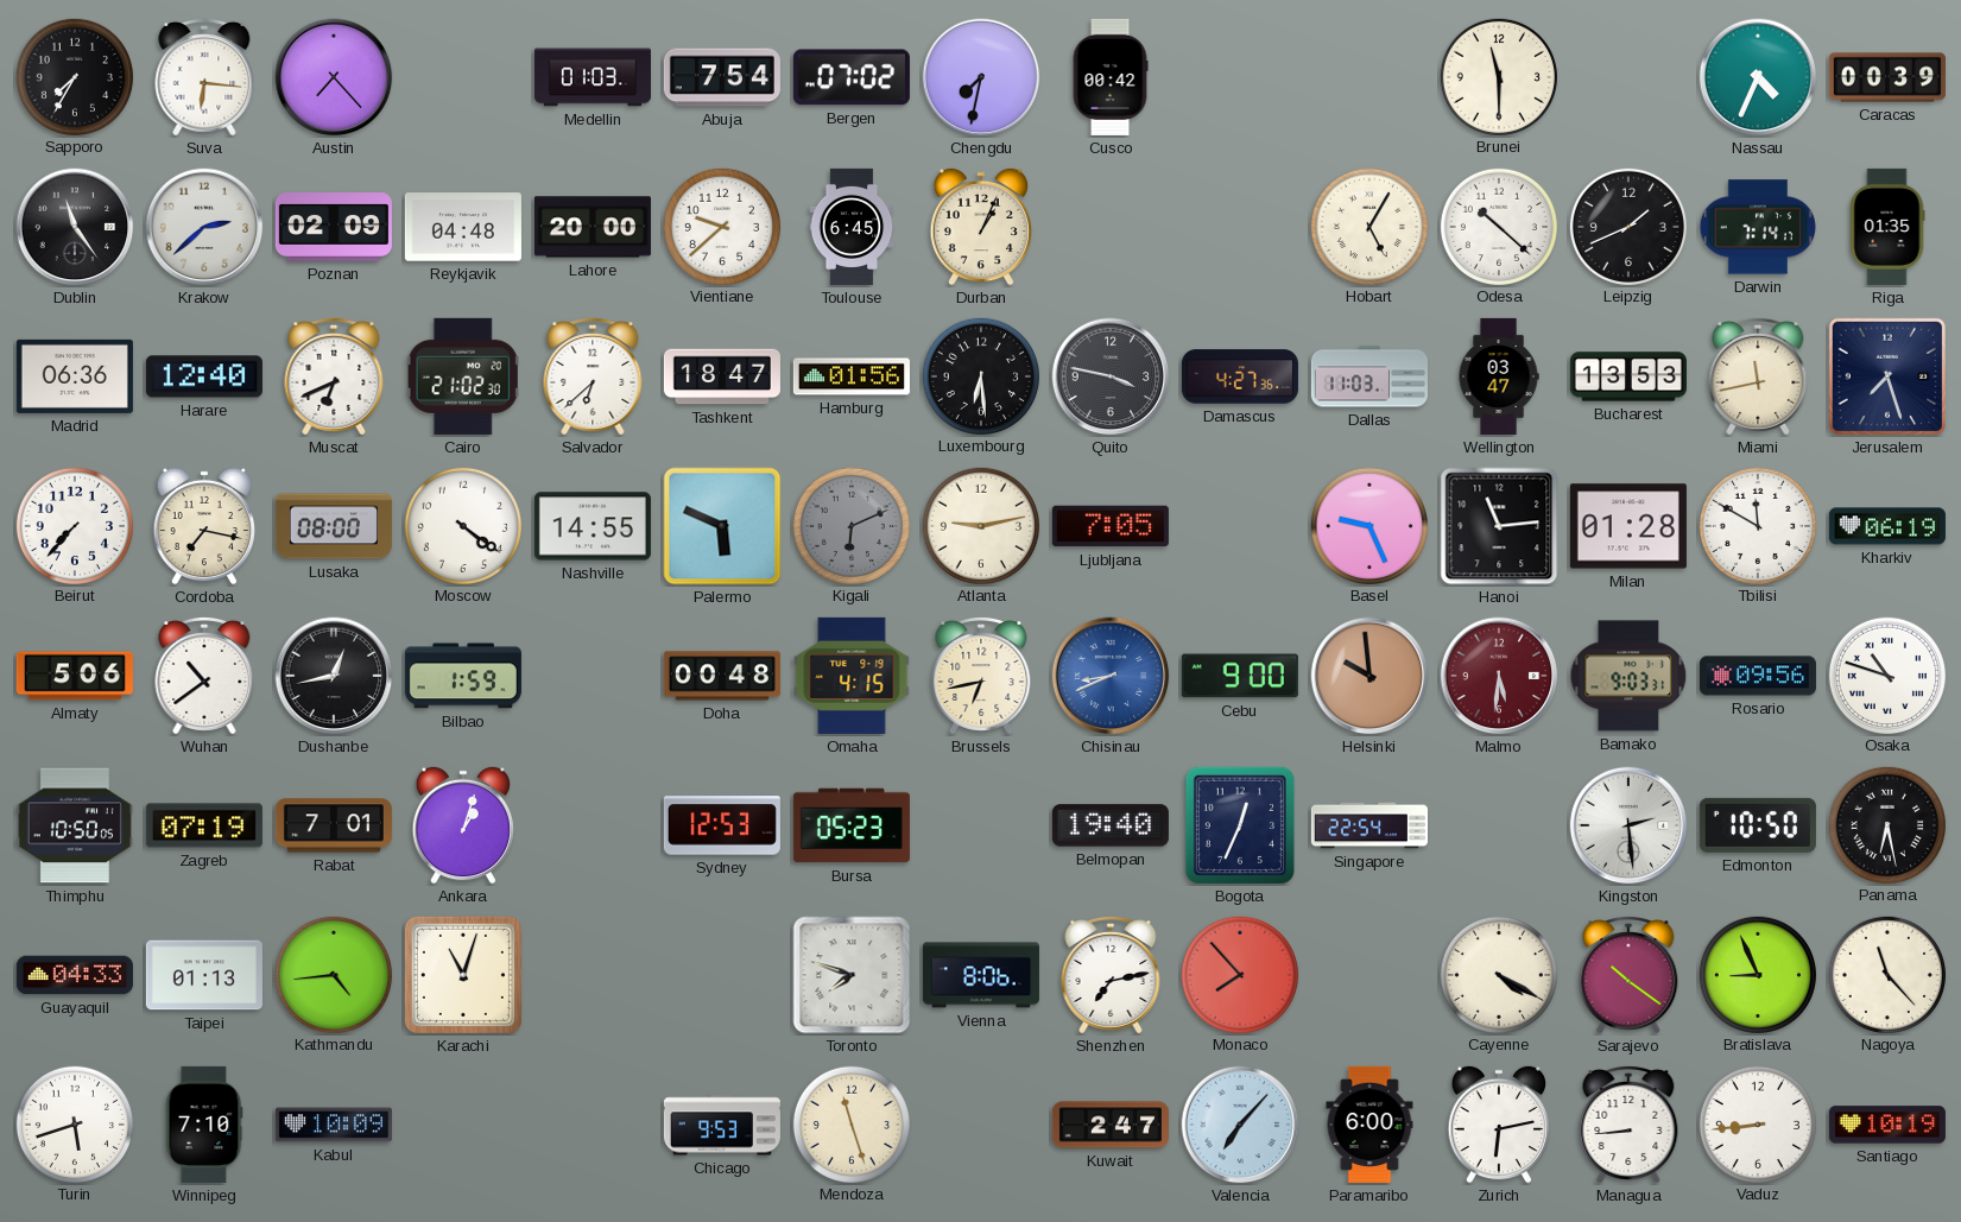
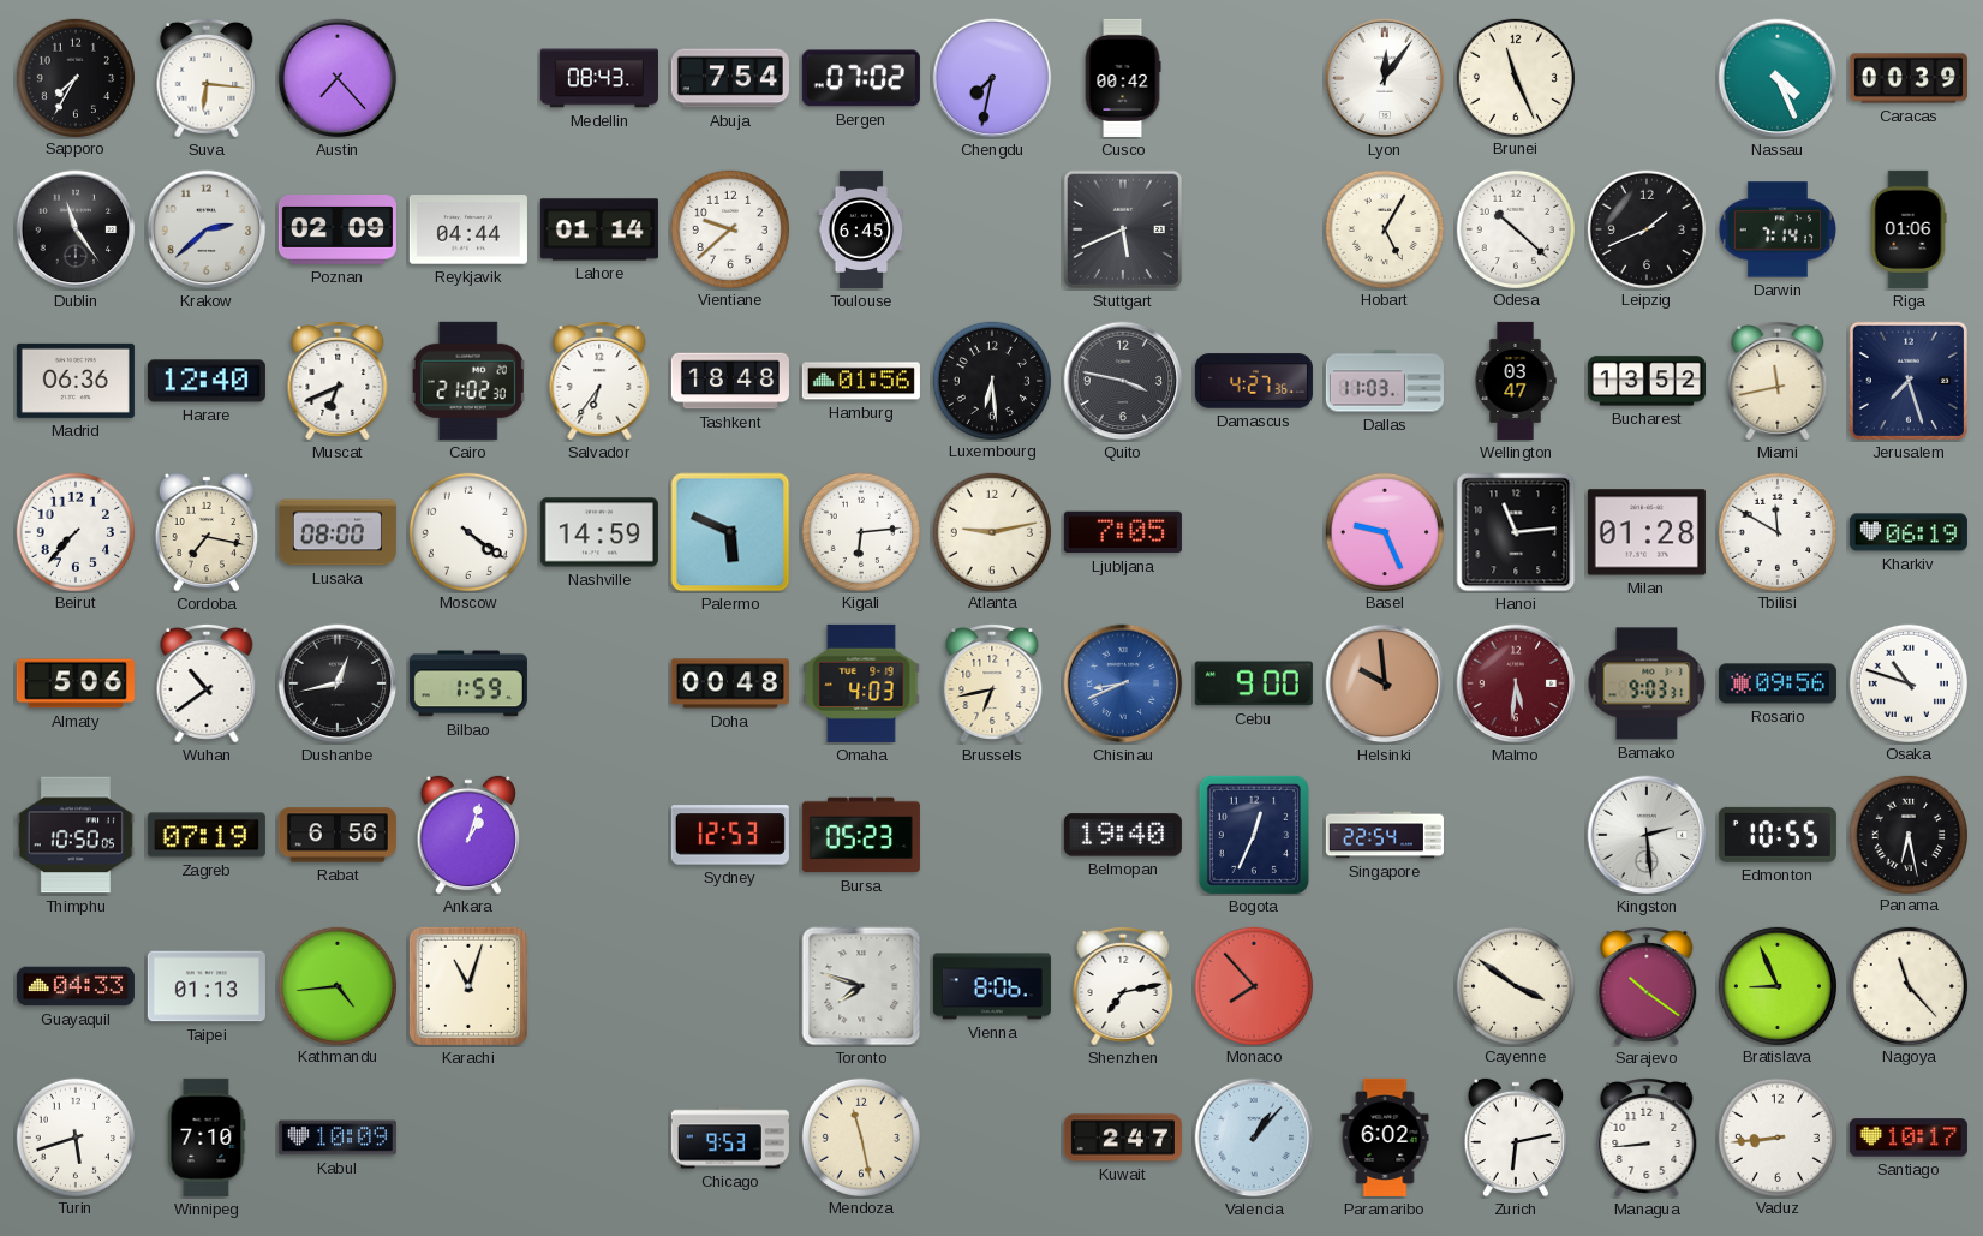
Medellin: 01:03 -> 08:43 (599, 78)
Lyon: none -> 12:06 (1385, 78)
Brunei: 11:30 -> 11:26 (1515, 77)
Nassau: 4:34 -> 4:26 (1778, 78)
Reykjavik: 04:48 -> 04:44 (468, 229)
Lahore: 20:00 -> 01:14 (599, 229)
Durban: 1:04 -> none (981, 227)
Stuttgart: none -> 5:41 (1123, 229)
Riga: 01:35 -> 01:06 (1909, 229)
Salvador: 6:38 -> 6:36 (599, 381)
Tashkent: 18:47 -> 18:48 (730, 381)
Bucharest: 13:53 -> 13:52 (1647, 381)
Nashville: 14:55 -> 14:59 (599, 532)
Kigali: 6:11 -> 6:14 (860, 531)
Kigali dial: grey -> white (860, 531)
Omaha: 4:15 -> 4:03 (861, 683)
Rabat: 7:01 -> 6:56 (338, 835)
Edmonton: 10:50 -> 10:55 (1778, 835)
Cayenne: 4:20 -> 3:51 (1515, 985)
Mendoza: 11:27 -> 11:28 (860, 1136)
Valencia: 7:07 -> 1:07 (1254, 1138)
Paramaribo: 6:00 -> 6:02 (1385, 1138)
Santiago: 10:19 -> 10:17 (1909, 1138)
